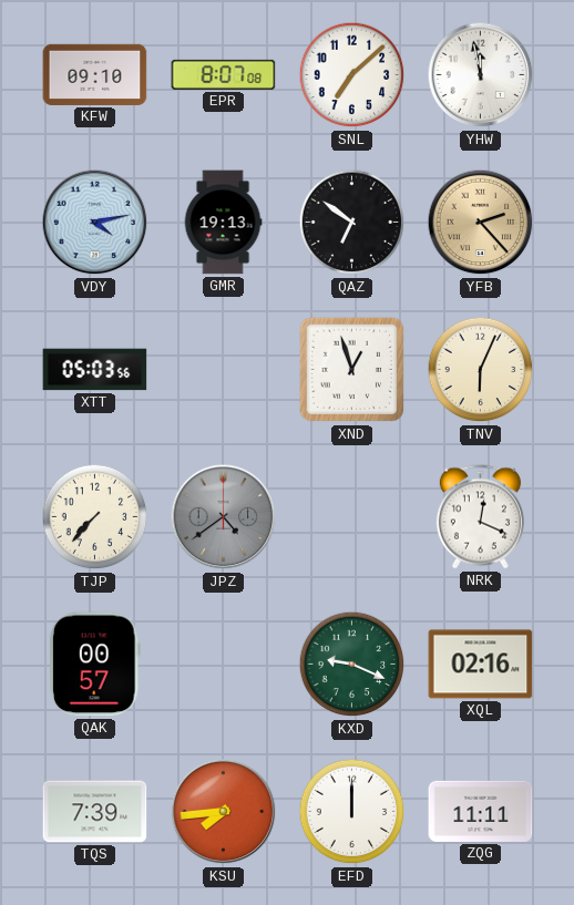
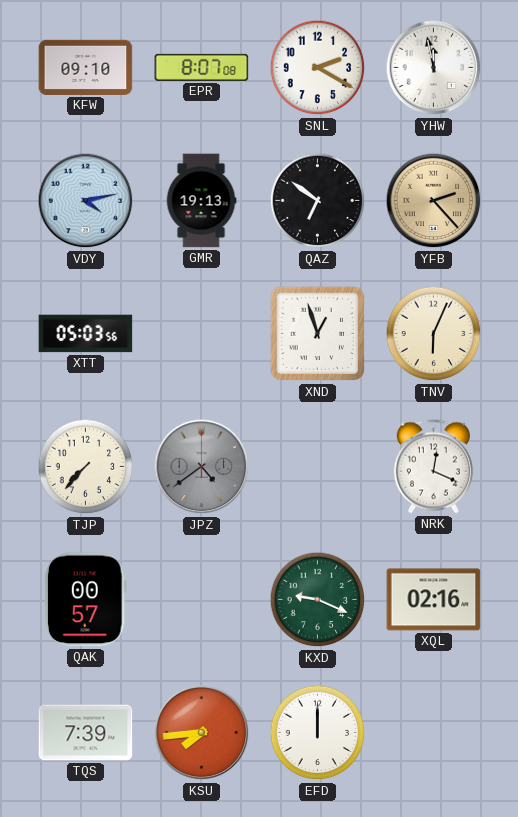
SNL: 7:08 -> 2:20 (318, 68)
ZQG: 11:11 -> none (481, 811)
